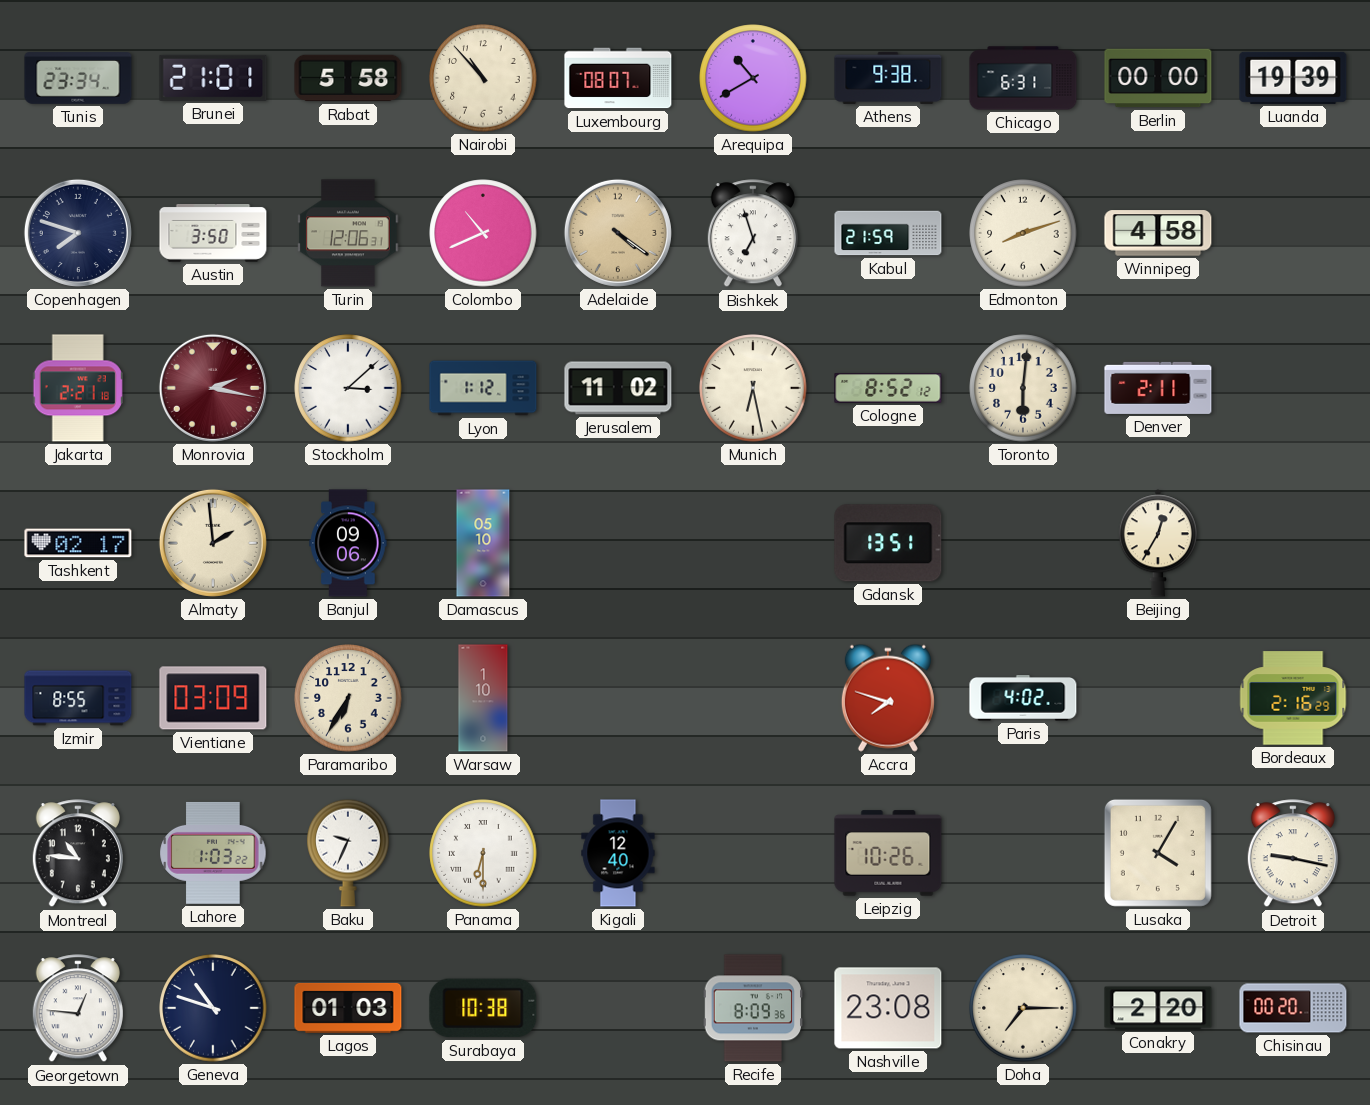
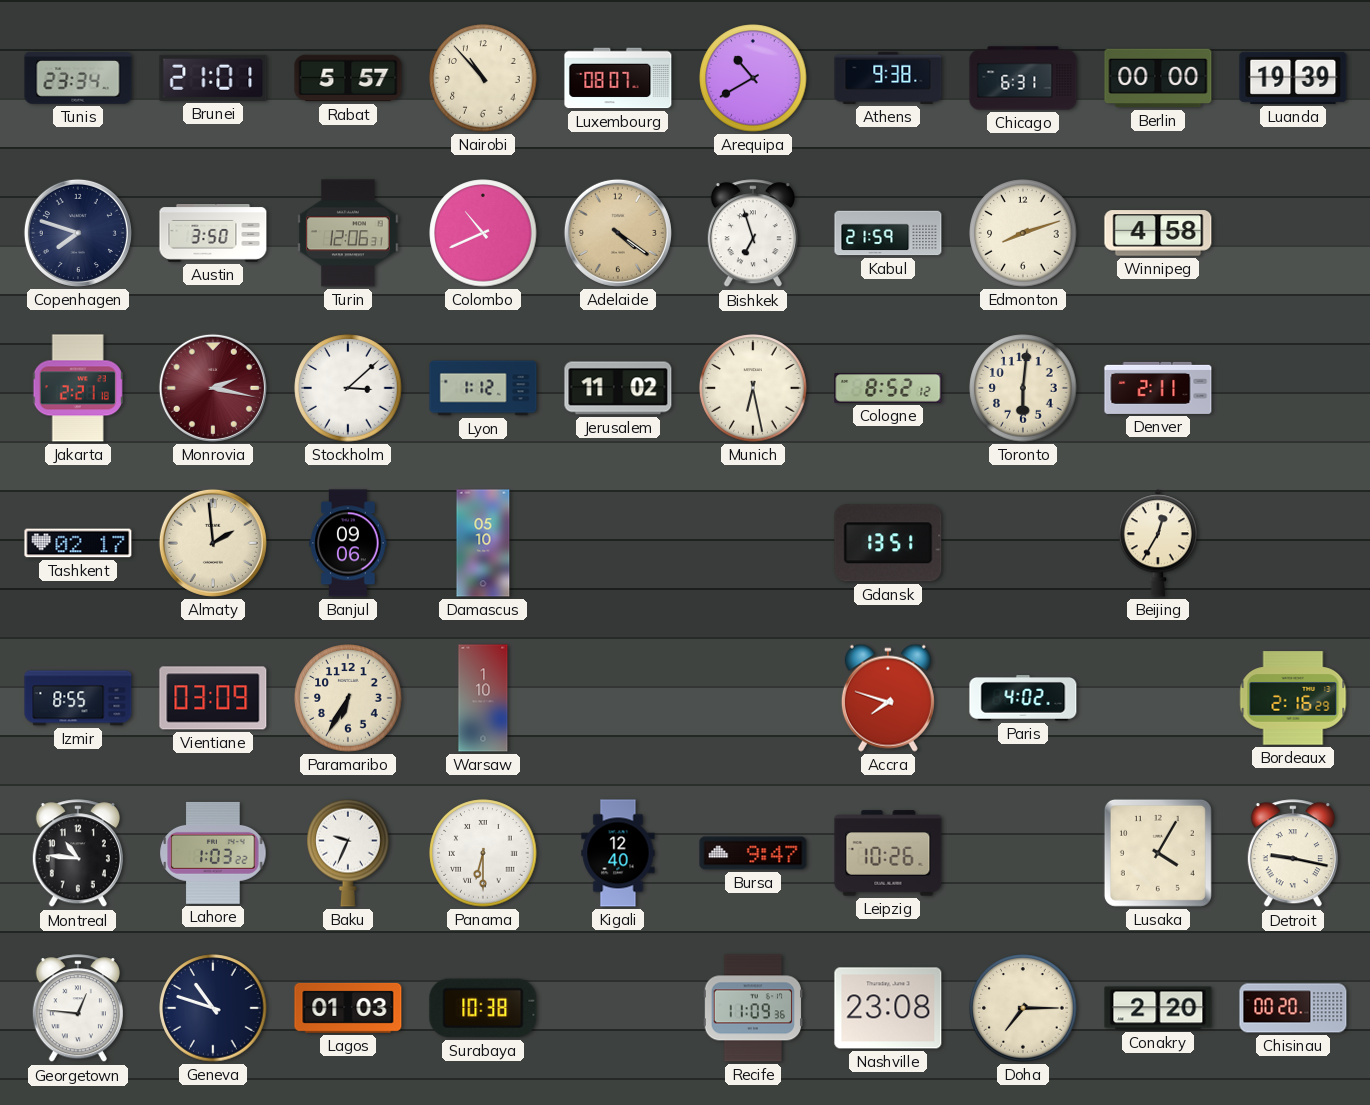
Rabat: 5:58 -> 5:57 (348, 78)
Bursa: none -> 9:47 (753, 853)
Recife: 8:09 -> 11:09 (752, 1008)
